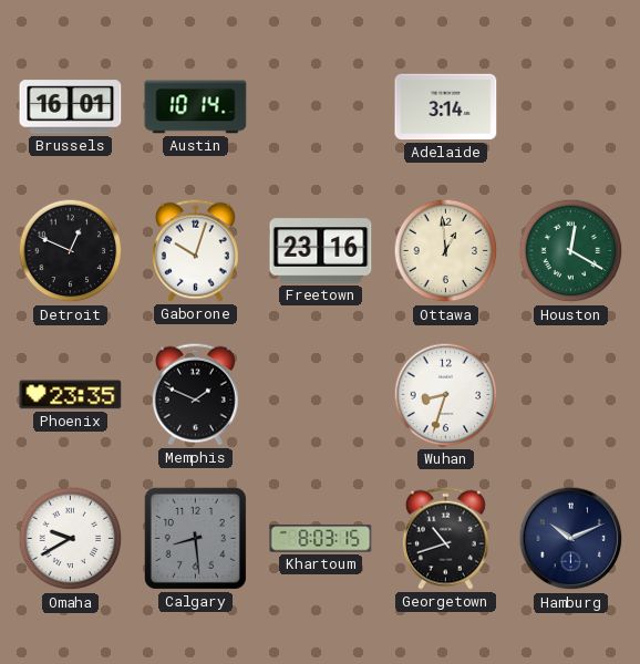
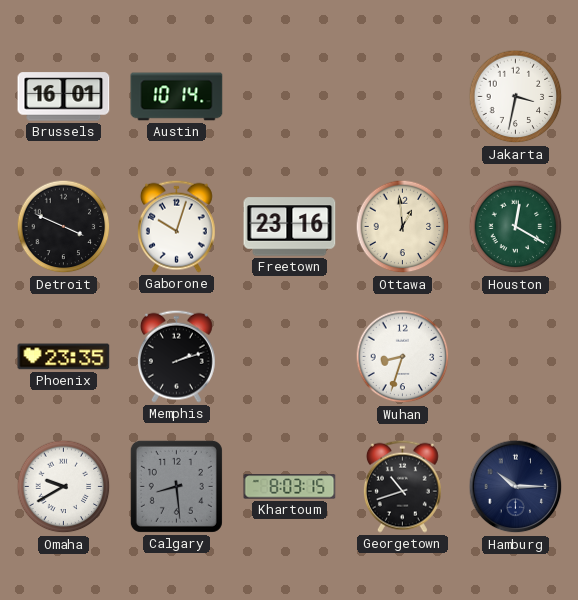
Adelaide: 3:14 -> none (446, 107)
Jakarta: none -> 3:32 (516, 97)
Detroit: 12:49 -> 3:49 (64, 227)
Memphis: 1:49 -> 2:12 (176, 356)
Hamburg: 10:11 -> 10:15 (516, 487)
